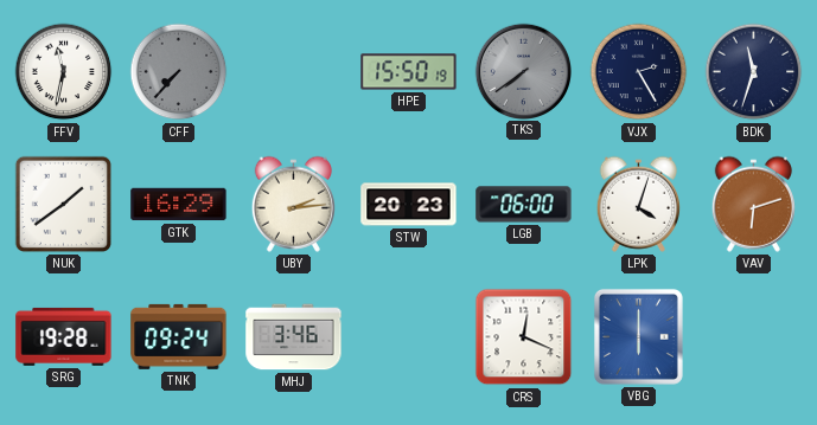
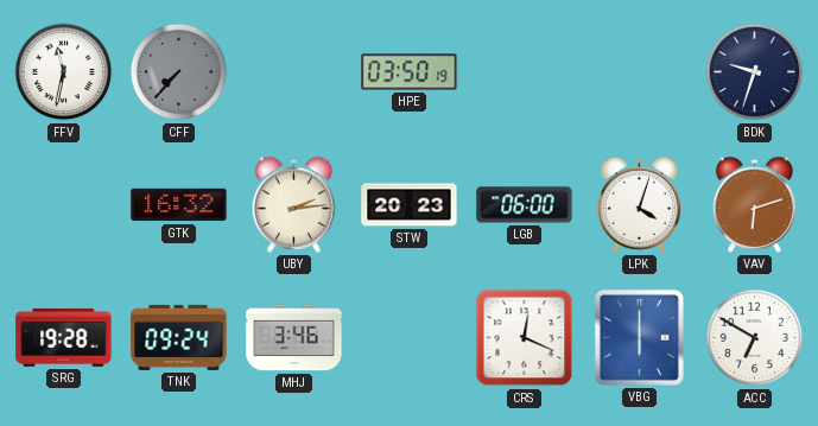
HPE: 15:50 -> 03:50 (410, 72)
TKS: 7:39 -> none (523, 71)
VJX: 2:25 -> none (639, 72)
BDK: 11:33 -> 9:33 (755, 72)
NUK: 1:39 -> none (63, 204)
GTK: 16:29 -> 16:32 (179, 205)
ACC: none -> 6:50 (755, 338)
